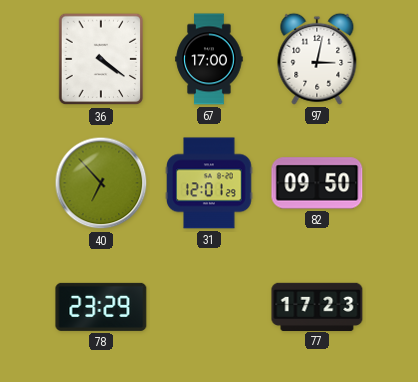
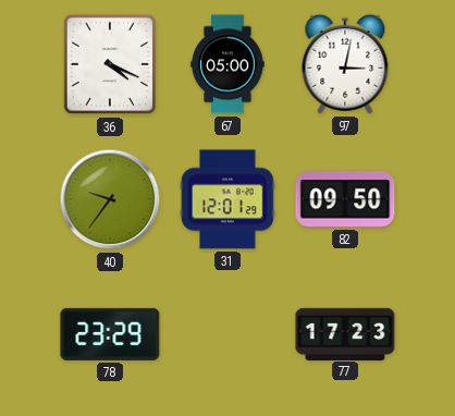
36: 4:21 -> 4:19 (110, 64)
67: 17:00 -> 05:00 (228, 64)
40: 6:53 -> 9:36 (110, 199)
